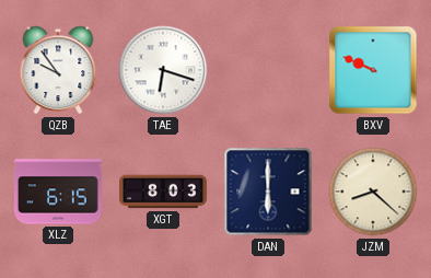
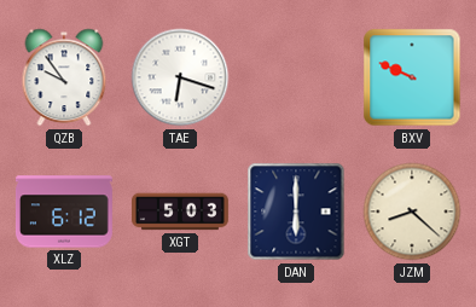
XLZ: 6:15 -> 6:12 (64, 212)
XGT: 8:03 -> 5:03 (181, 212)
